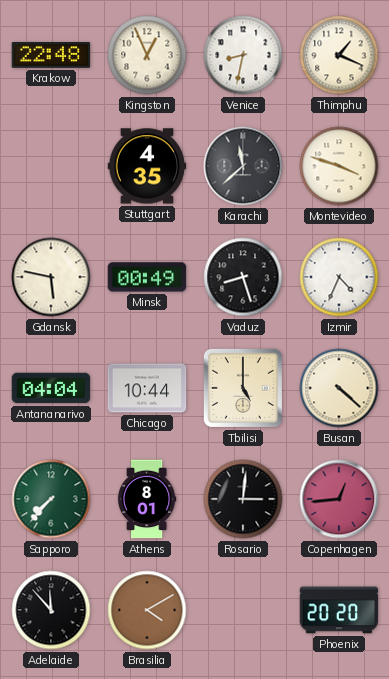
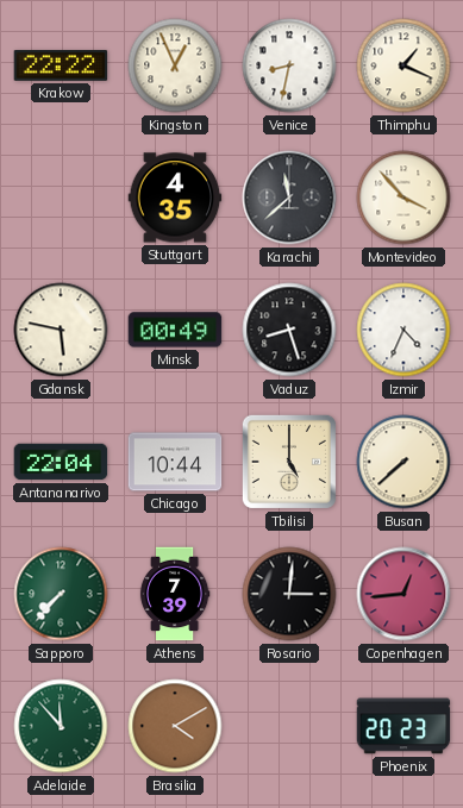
Krakow: 22:48 -> 22:22 (61, 67)
Montevideo: 3:48 -> 3:53 (403, 198)
Antananarivo: 04:04 -> 22:04 (61, 462)
Busan: 4:22 -> 7:38 (403, 462)
Athens: 8:01 -> 7:39 (175, 594)
Adelaide dial: black -> green (61, 726)
Phoenix: 20:20 -> 20:23 (403, 726)
